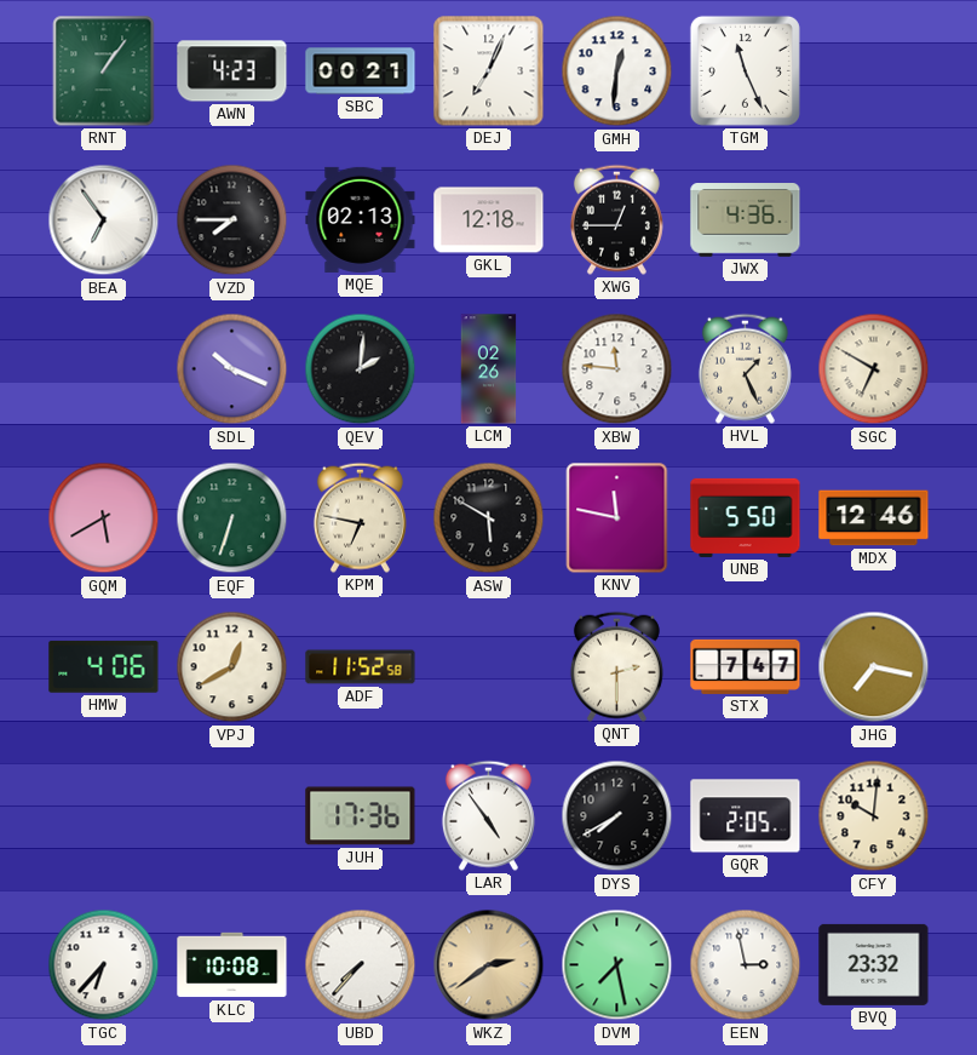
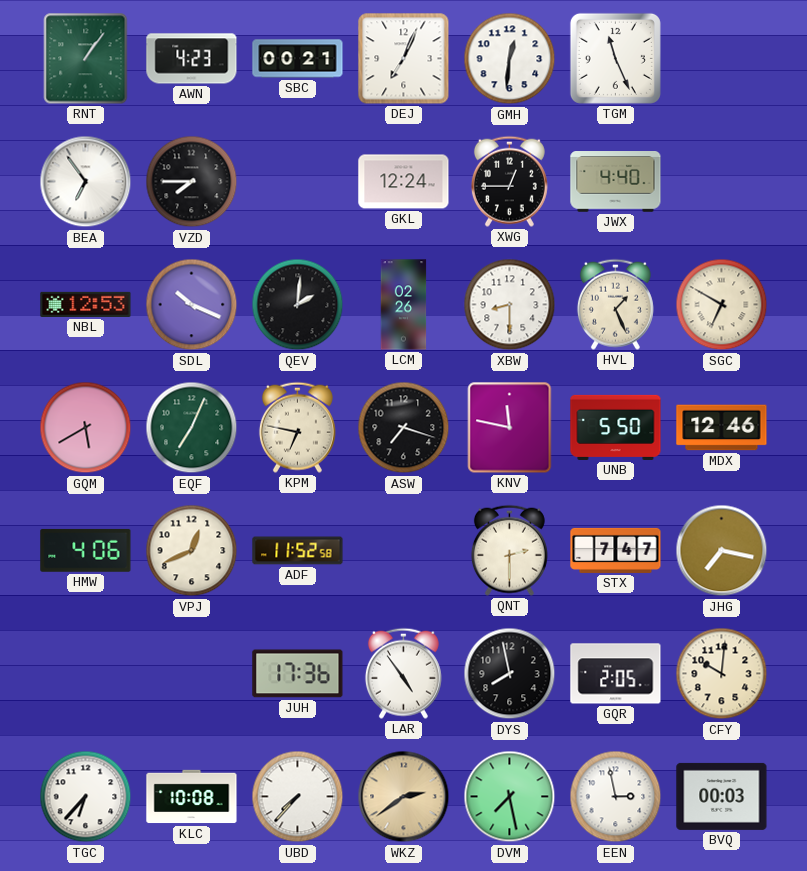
MQE: 02:13 -> none (361, 219)
GKL: 12:18 -> 12:24 (404, 182)
JWX: 4:36 -> 4:40 (616, 182)
NBL: none -> 12:53 (86, 304)
XBW: 11:46 -> 8:30 (510, 305)
EQF: 6:33 -> 7:04 (192, 428)
ASW: 5:50 -> 7:18 (404, 428)
VPJ: 12:40 -> 12:41 (192, 551)
DYS: 7:40 -> 7:58 (510, 674)
BVQ: 23:32 -> 00:03 (722, 796)
